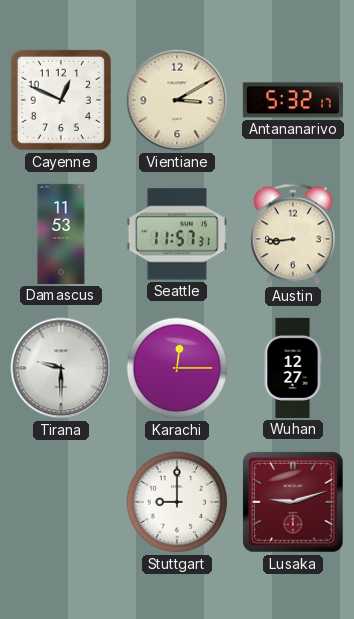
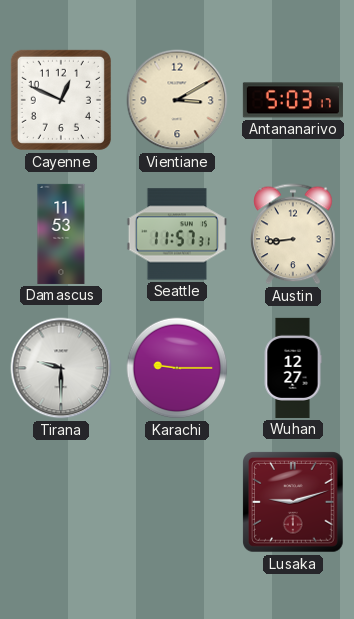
Antananarivo: 5:32 -> 5:03 (293, 100)
Karachi: 12:15 -> 9:15 (177, 368)
Stuttgart: 9:00 -> none (177, 502)
